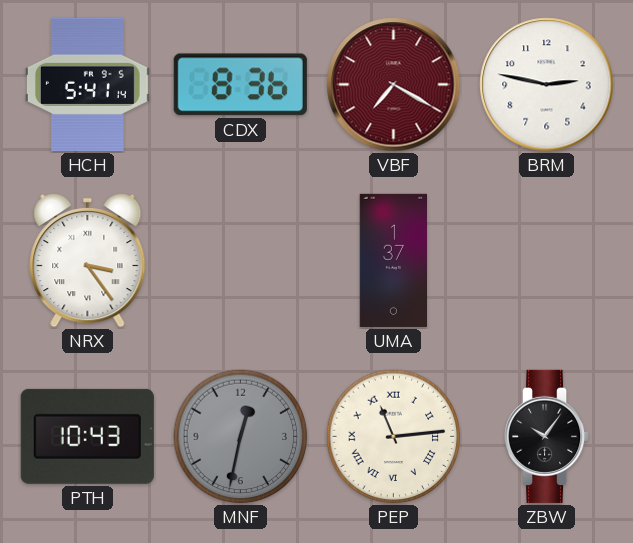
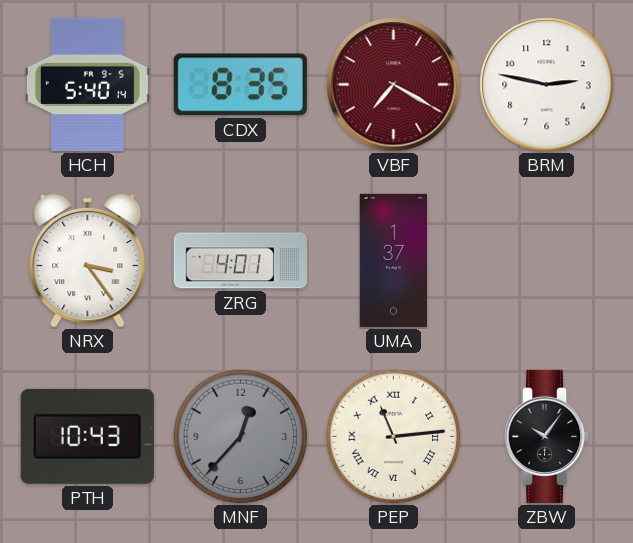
HCH: 5:41 -> 5:40 (87, 84)
CDX: 8:36 -> 8:35 (240, 85)
ZRG: none -> 4:01 (240, 261)
MNF: 12:32 -> 12:37 (241, 437)
